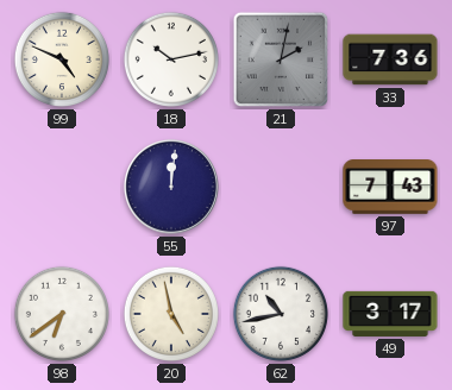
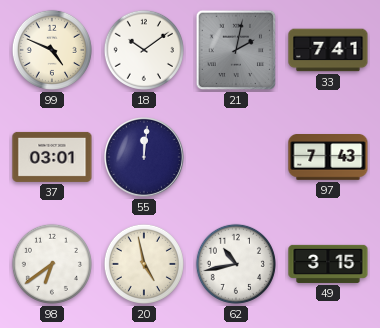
18: 10:13 -> 10:09 (144, 50)
33: 7:36 -> 7:41 (328, 50)
37: none -> 03:01 (52, 157)
49: 3:17 -> 3:15 (328, 264)
